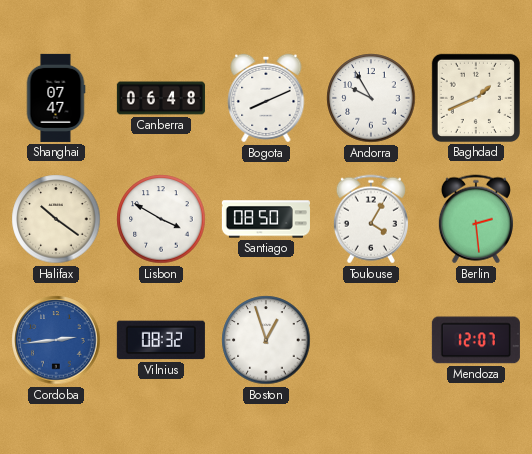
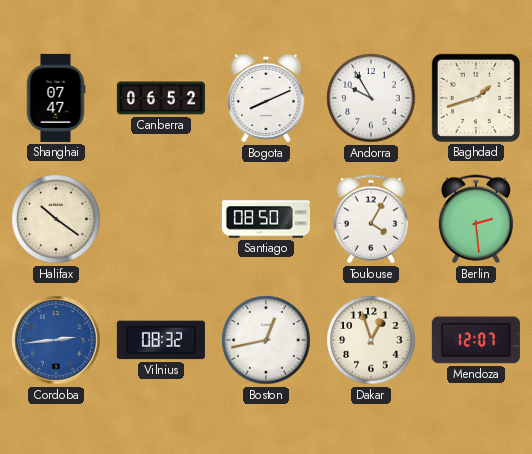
Canberra: 06:48 -> 06:52 (161, 98)
Baghdad: 1:41 -> 1:42 (476, 98)
Lisbon: 3:50 -> none (161, 219)
Boston: 12:57 -> 12:43 (266, 340)
Dakar: none -> 12:57 (371, 340)
